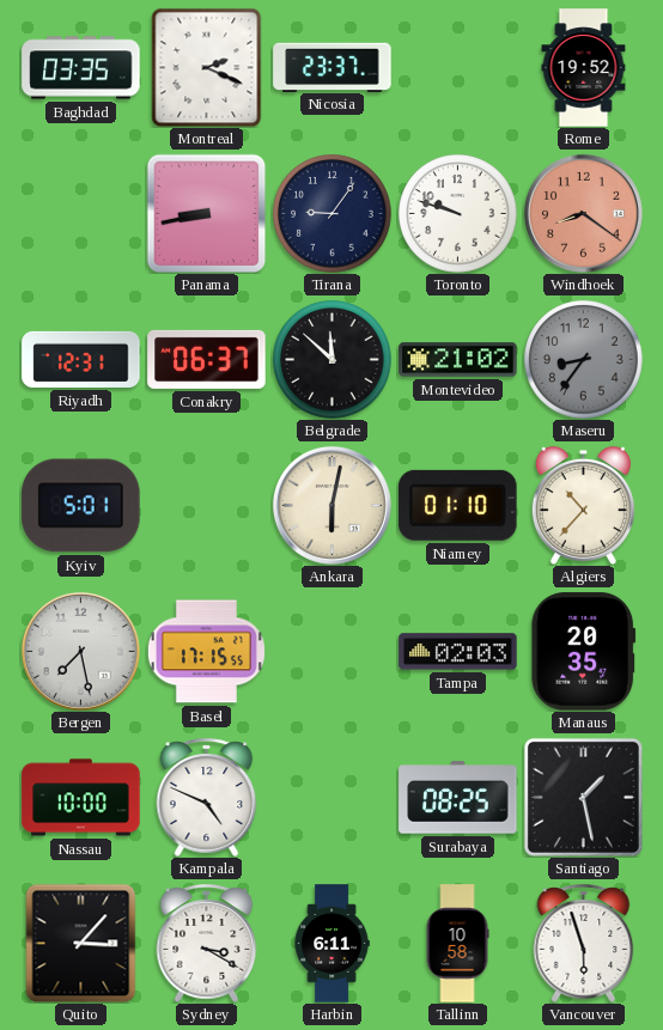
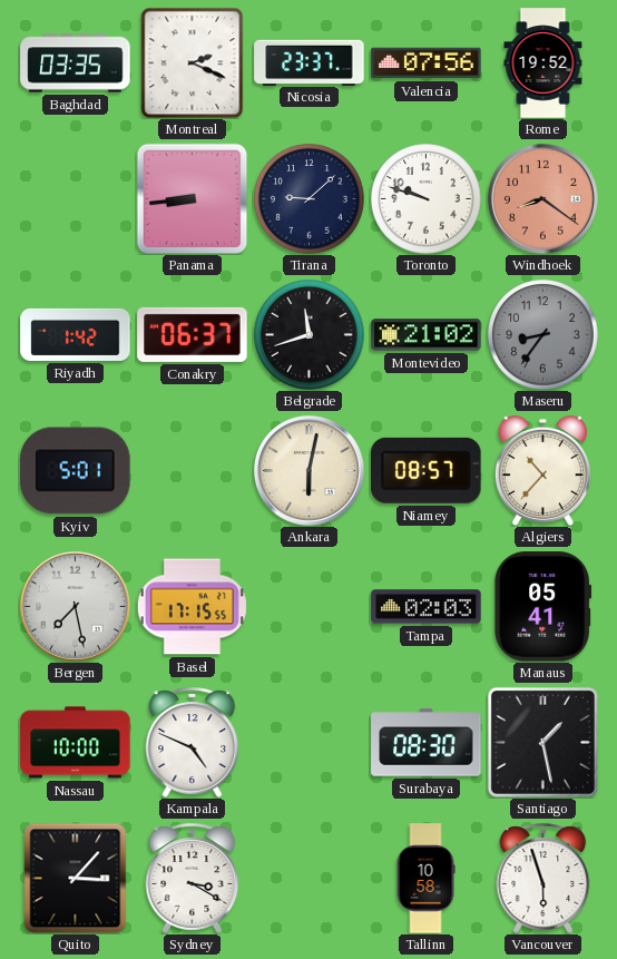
Valencia: none -> 07:56 (427, 63)
Panama: 8:43 -> 8:44 (192, 198)
Tirana: 9:06 -> 9:08 (310, 199)
Riyadh: 12:31 -> 1:42 (76, 334)
Belgrade: 11:52 -> 11:42 (310, 335)
Niamey: 01:10 -> 08:57 (427, 470)
Manaus: 20:35 -> 05:41 (543, 607)
Surabaya: 08:25 -> 08:30 (427, 743)
Harbin: 6:11 -> none (331, 944)
